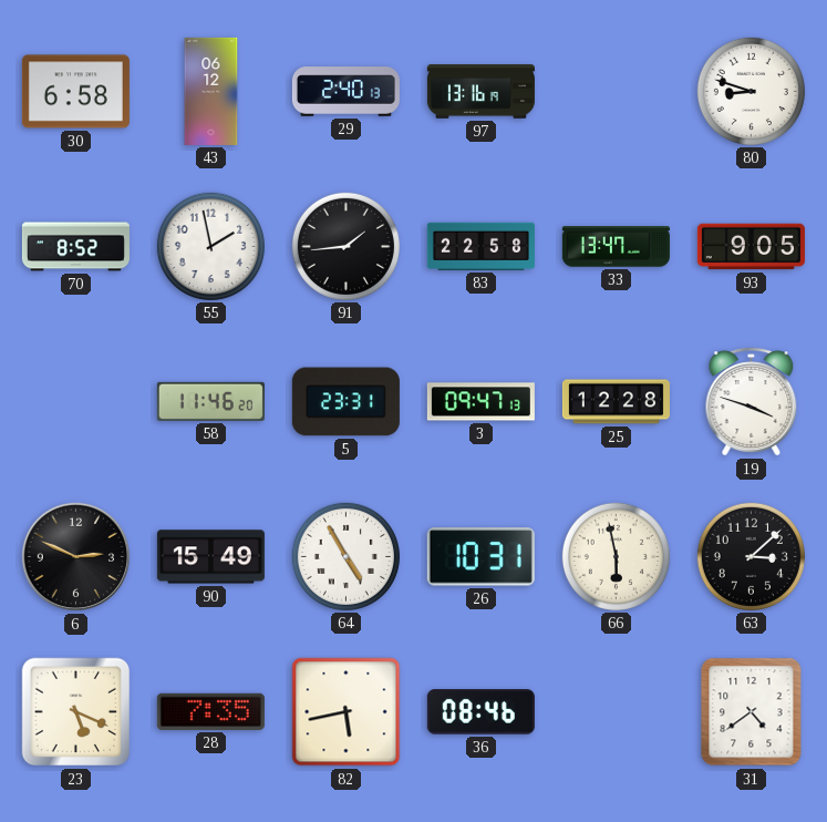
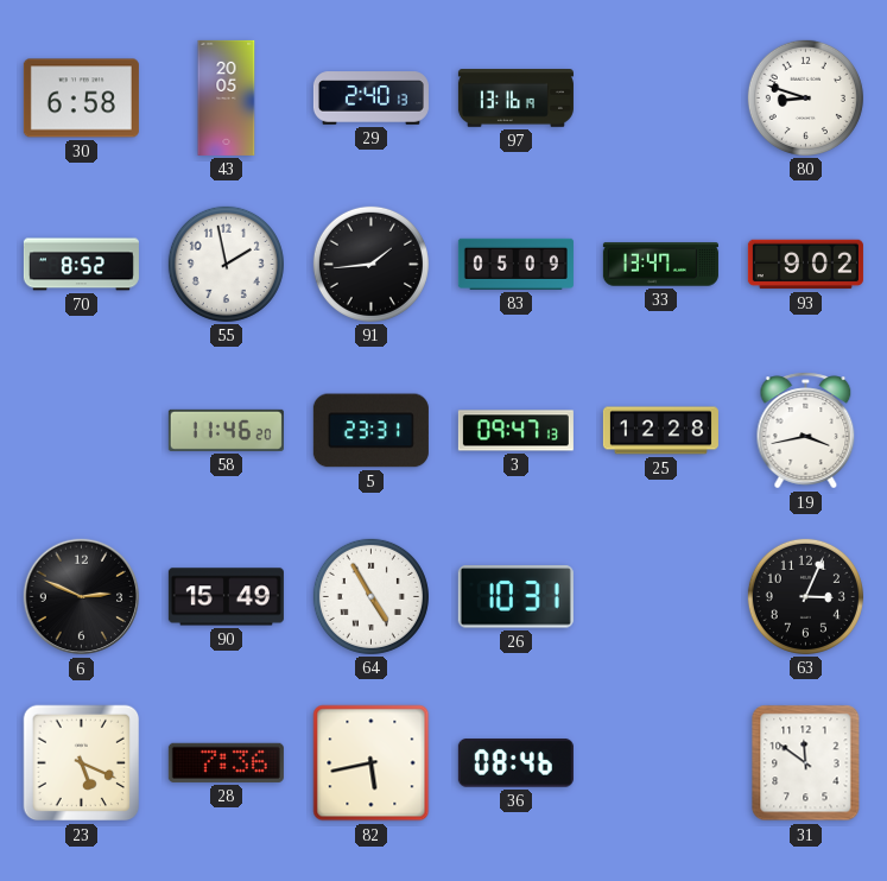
43: 06:12 -> 20:05 (227, 97)
83: 22:58 -> 05:09 (515, 264)
93: 9:05 -> 9:02 (805, 265)
19: 3:48 -> 3:43 (806, 431)
66: 5:58 -> none (616, 556)
63: 3:08 -> 3:04 (805, 596)
28: 7:35 -> 7:36 (226, 762)
31: 4:39 -> 11:51 (806, 763)
